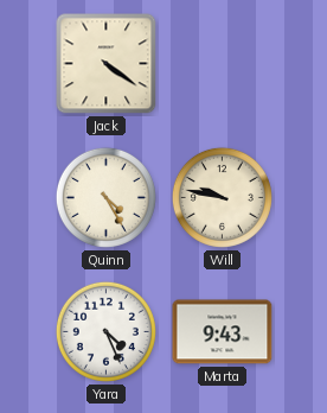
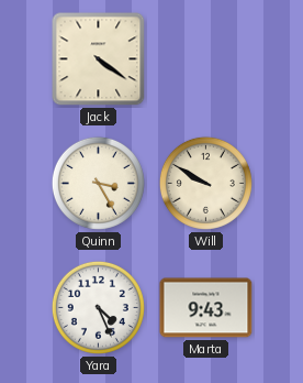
Quinn: 4:25 -> 3:25 (98, 183)
Will: 9:47 -> 9:50 (205, 183)
